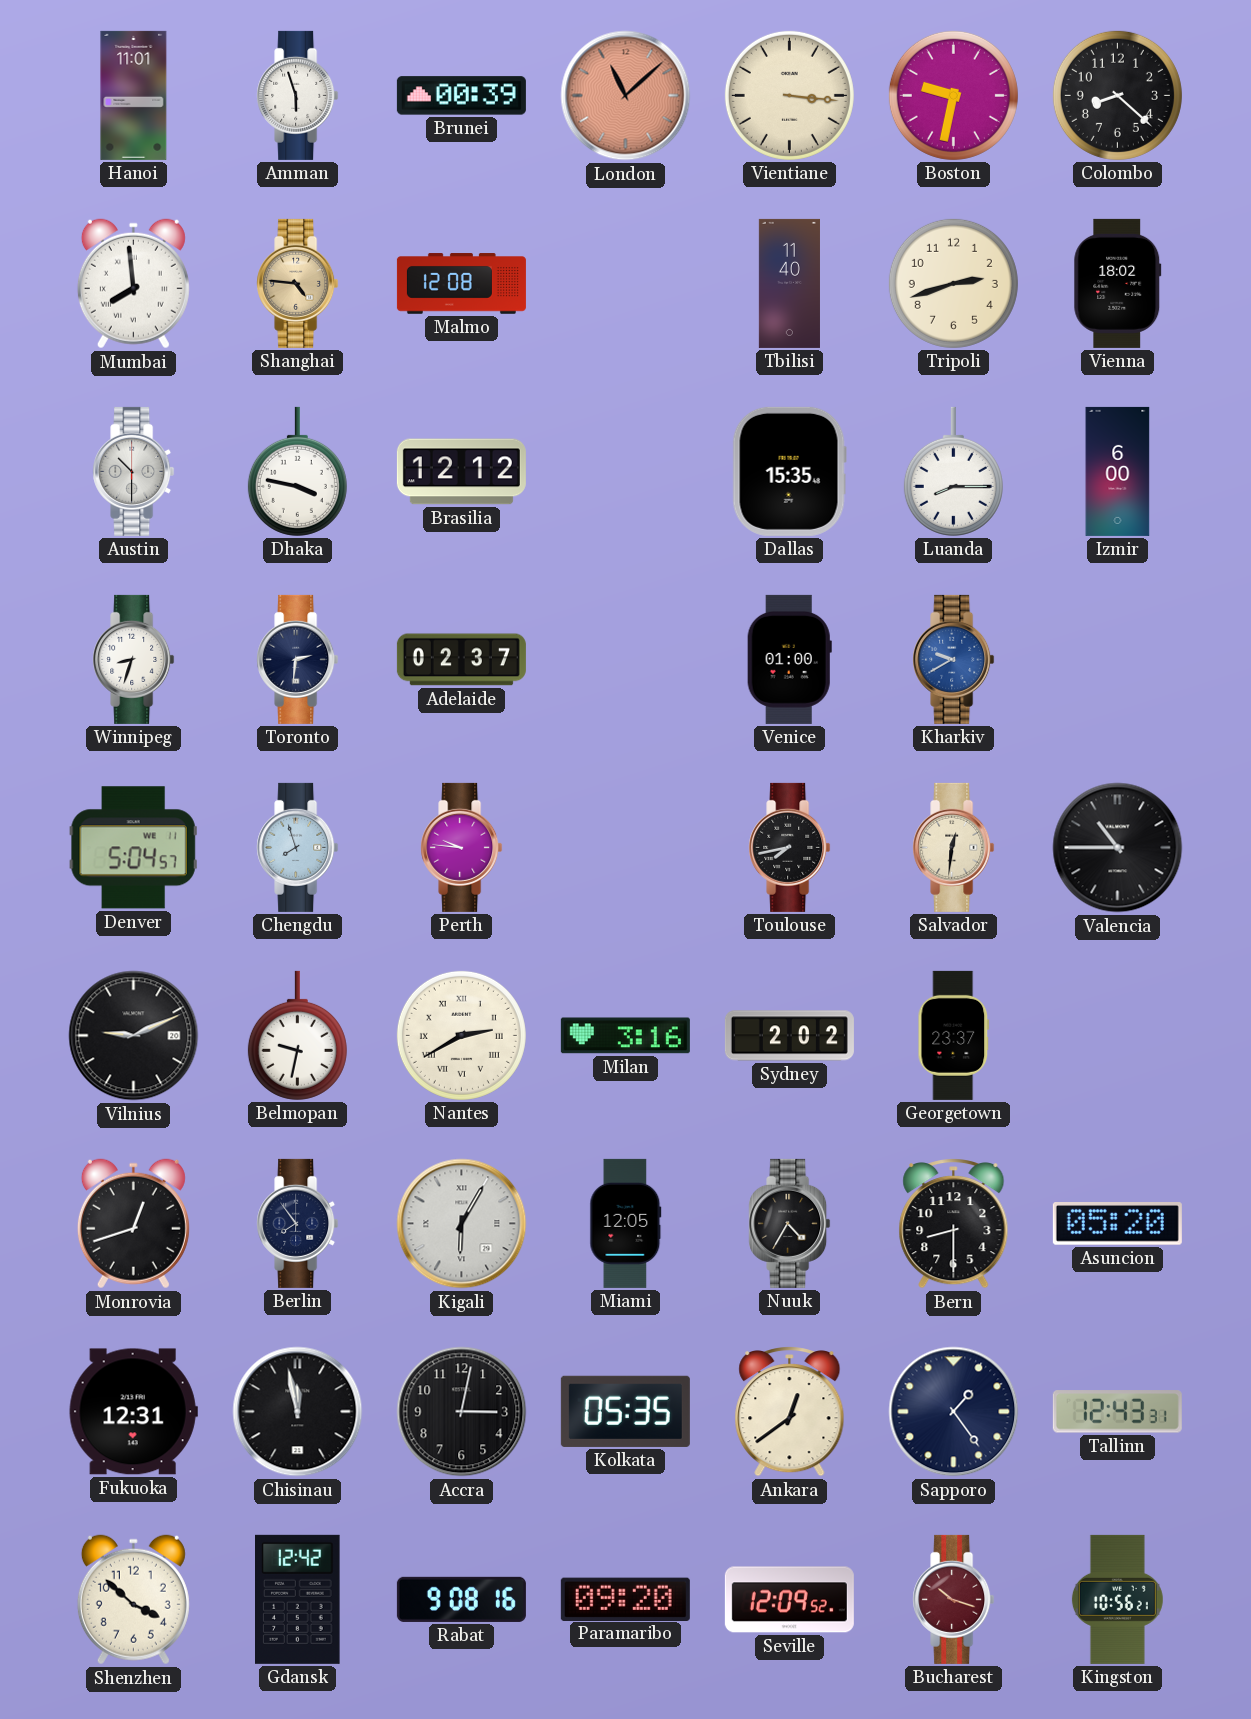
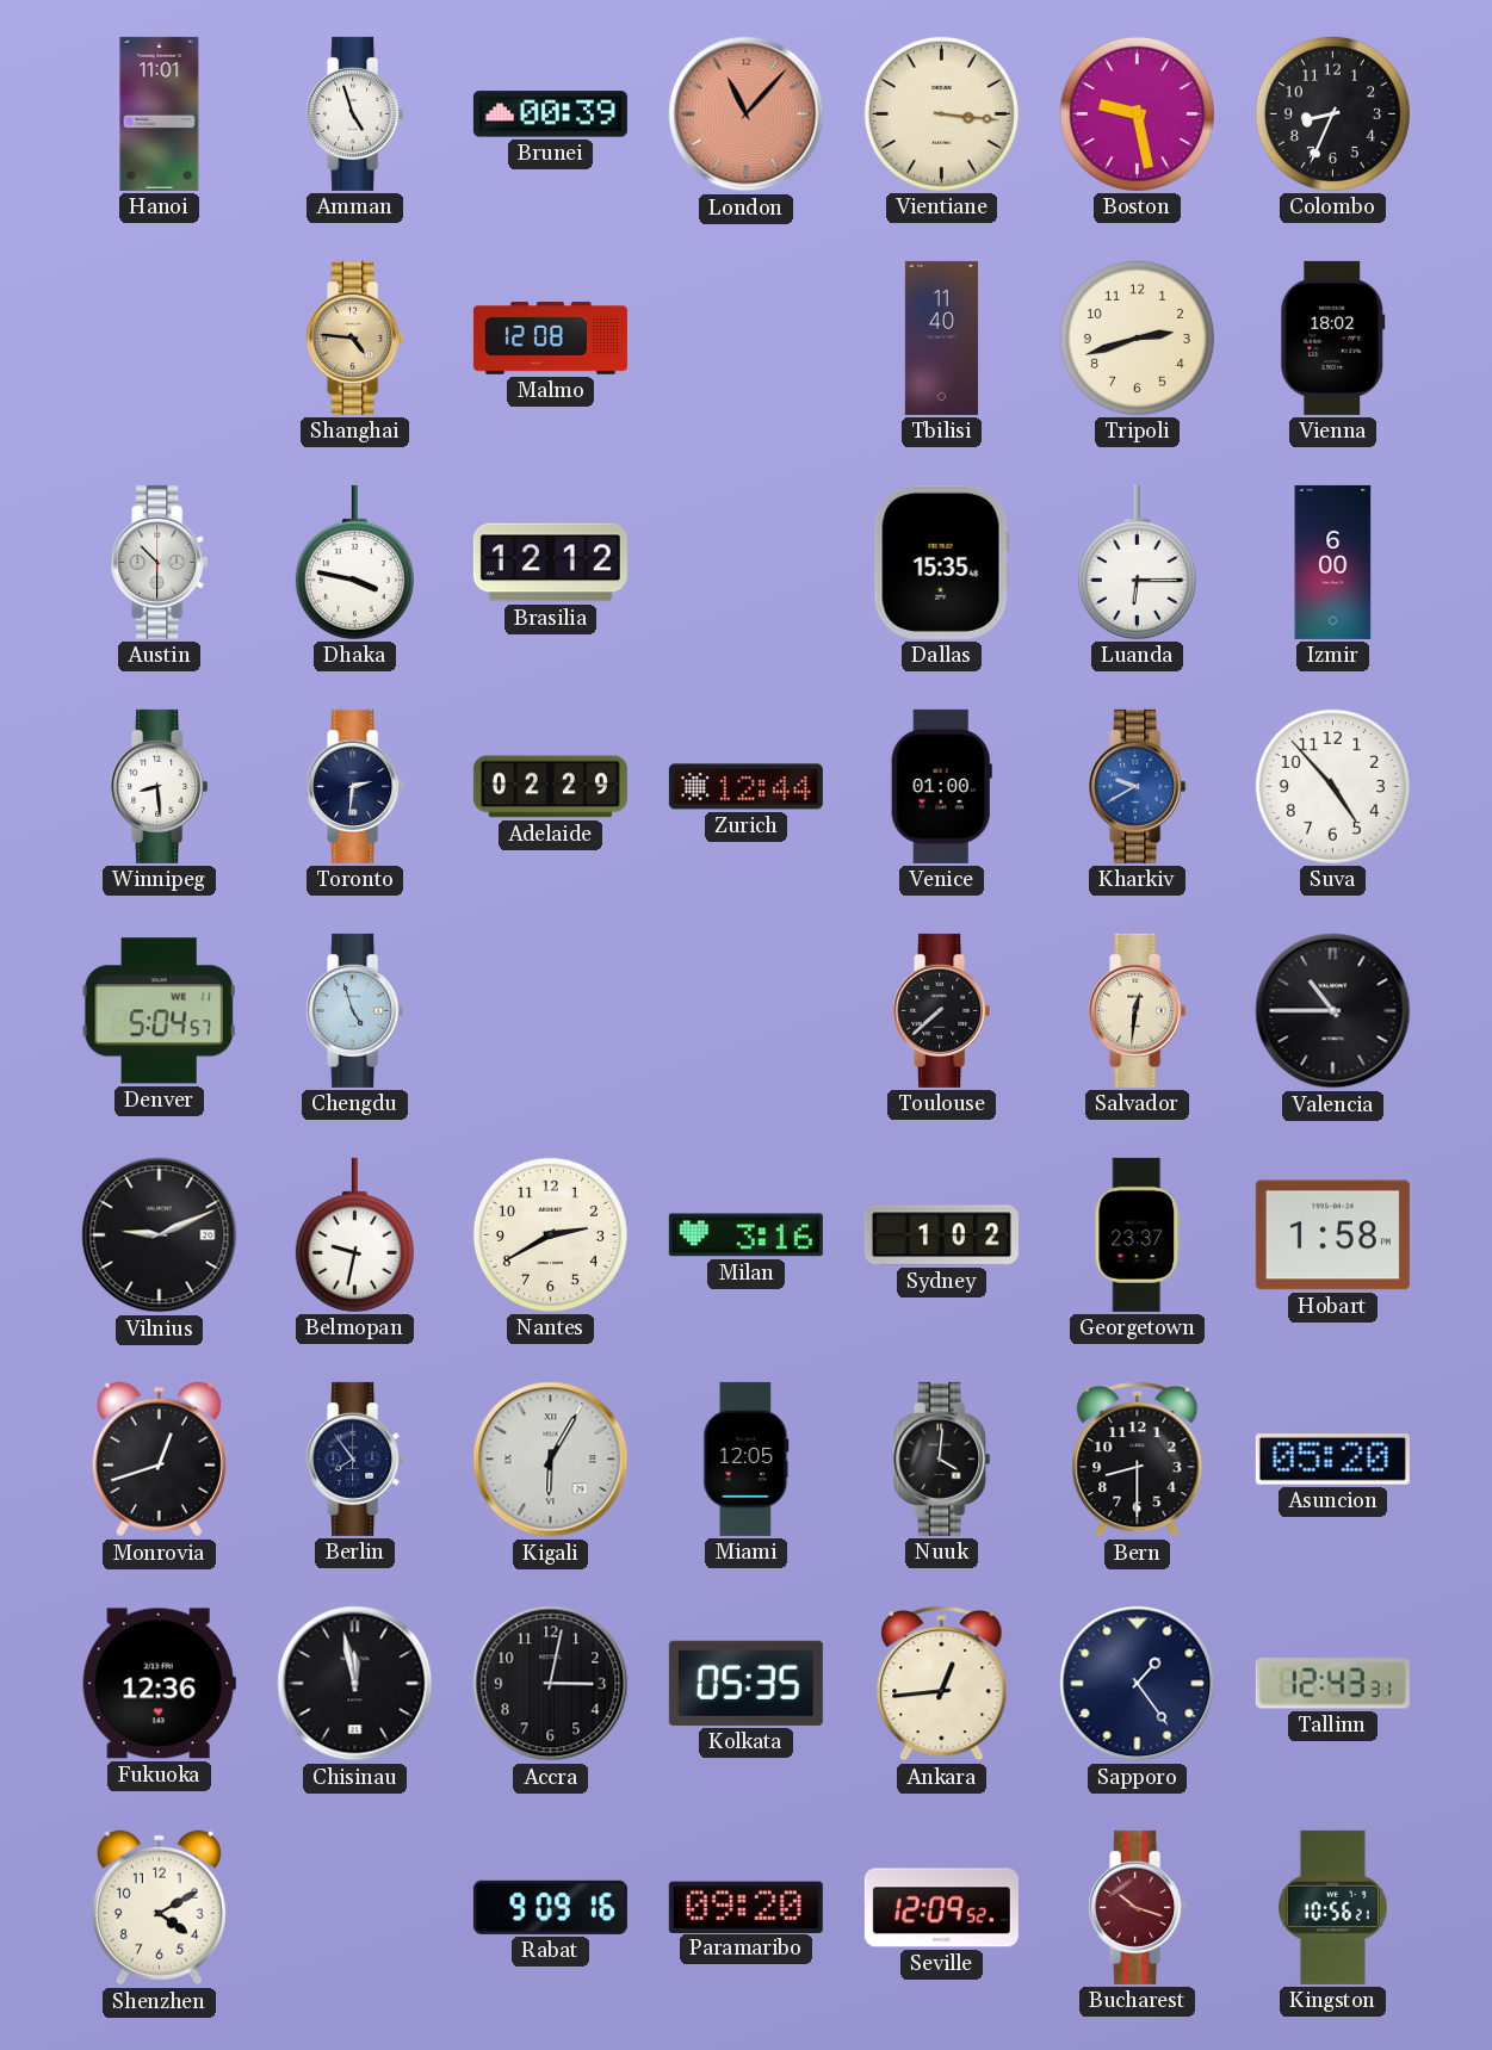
Amman: 5:57 -> 4:57 (355, 113)
London: 11:08 -> 11:07 (747, 114)
Boston: 9:32 -> 9:28 (1137, 113)
Colombo: 8:22 -> 8:34 (1332, 113)
Mumbai: 7:59 -> none (133, 284)
Luanda: 8:15 -> 6:15 (1137, 562)
Winnipeg: 8:33 -> 8:29 (160, 786)
Adelaide: 02:37 -> 02:29 (550, 787)
Zurich: none -> 12:44 (745, 787)
Suva: none -> 4:53 (1332, 786)
Chengdu: 7:57 -> 4:57 (355, 1010)
Perth: 9:46 -> none (462, 847)
Toulouse: 7:43 -> 7:38 (942, 1010)
Nantes numerals: Roman -> Arabic (550, 1234)
Sydney: 2:02 -> 1:02 (941, 1235)
Hobart: none -> 1:58 (1332, 1235)
Nuuk: 4:35 -> 4:01 (942, 1458)
Fukuoka: 12:31 -> 12:36 (159, 1684)
Ankara: 12:39 -> 12:44 (942, 1684)
Shenzhen: 3:52 -> 4:10 (159, 1908)
Gdansk: 12:42 -> none (298, 1599)
Rabat: 9:08 -> 9:09 (550, 1907)
